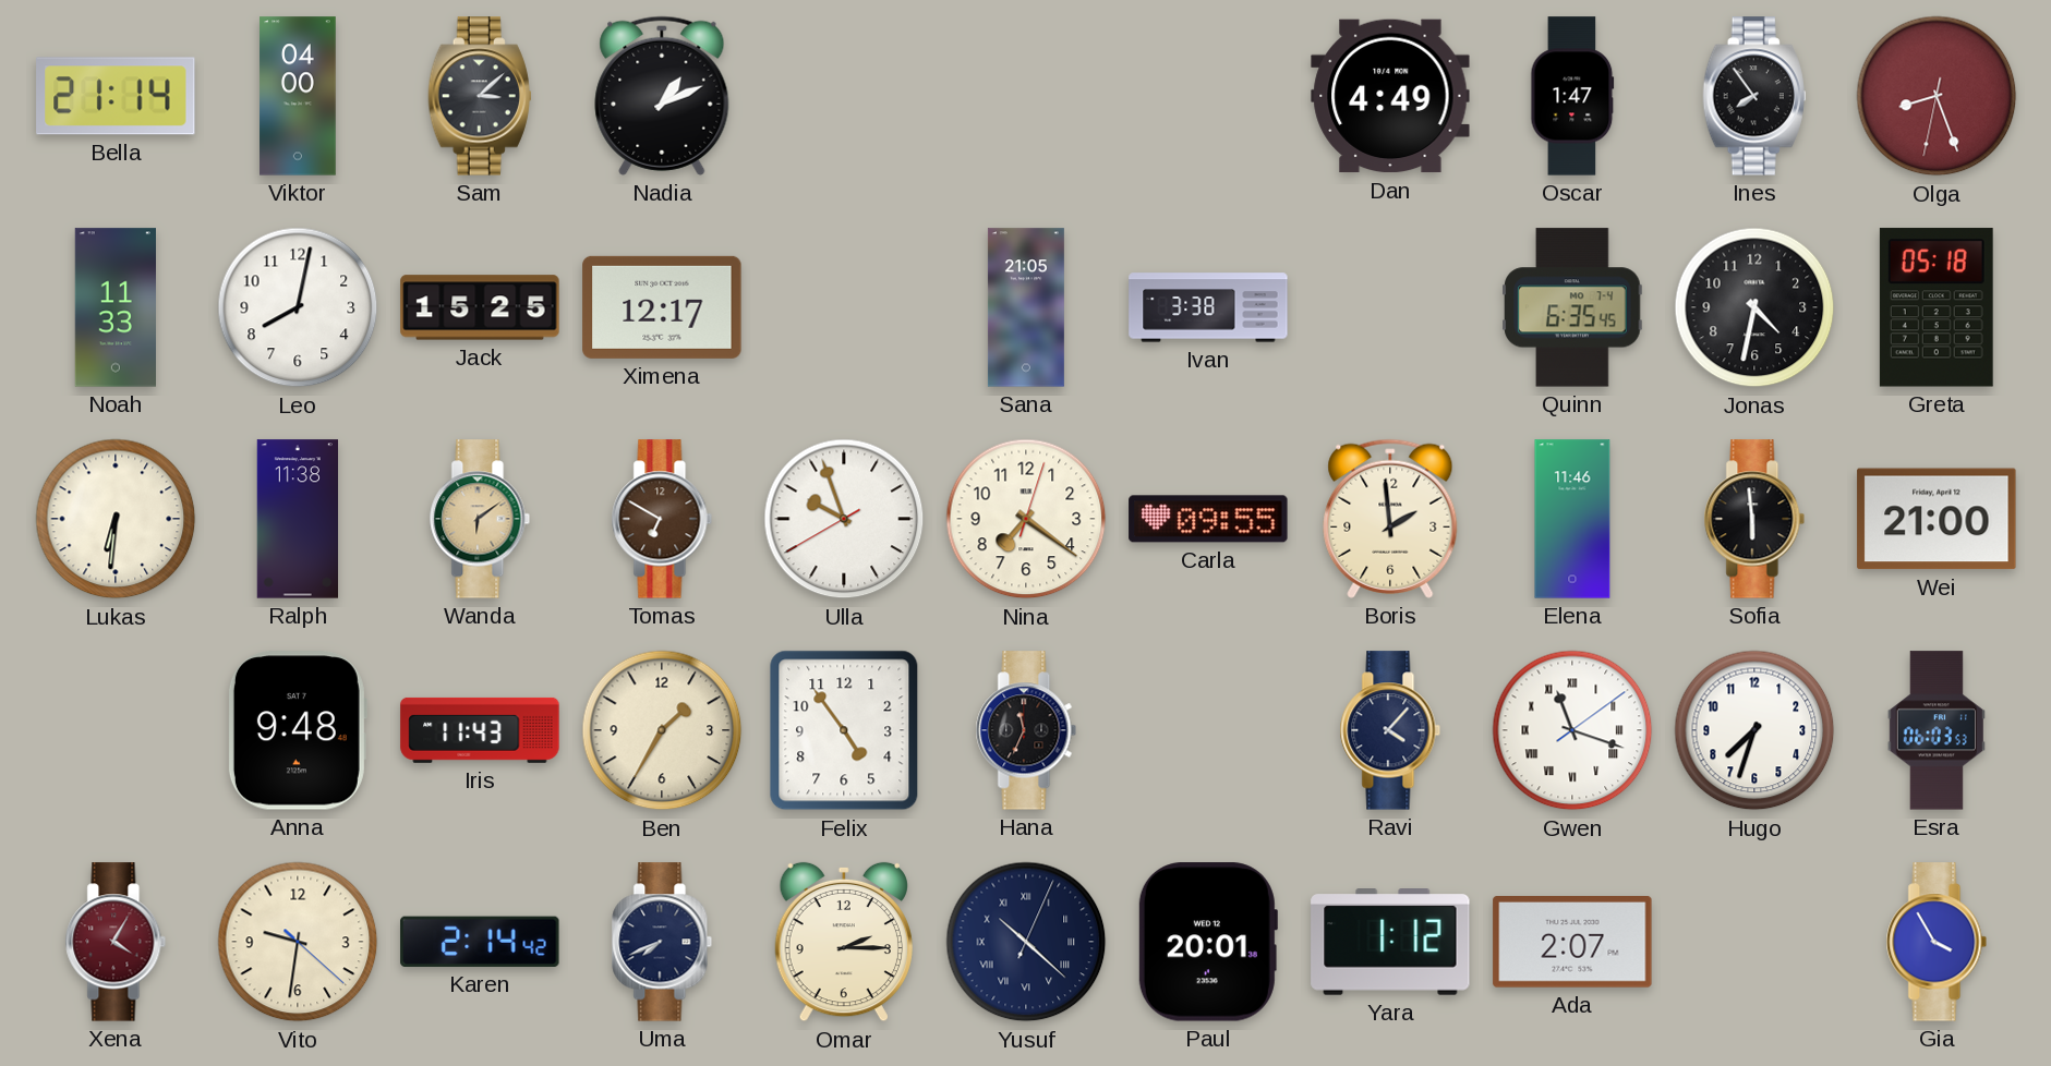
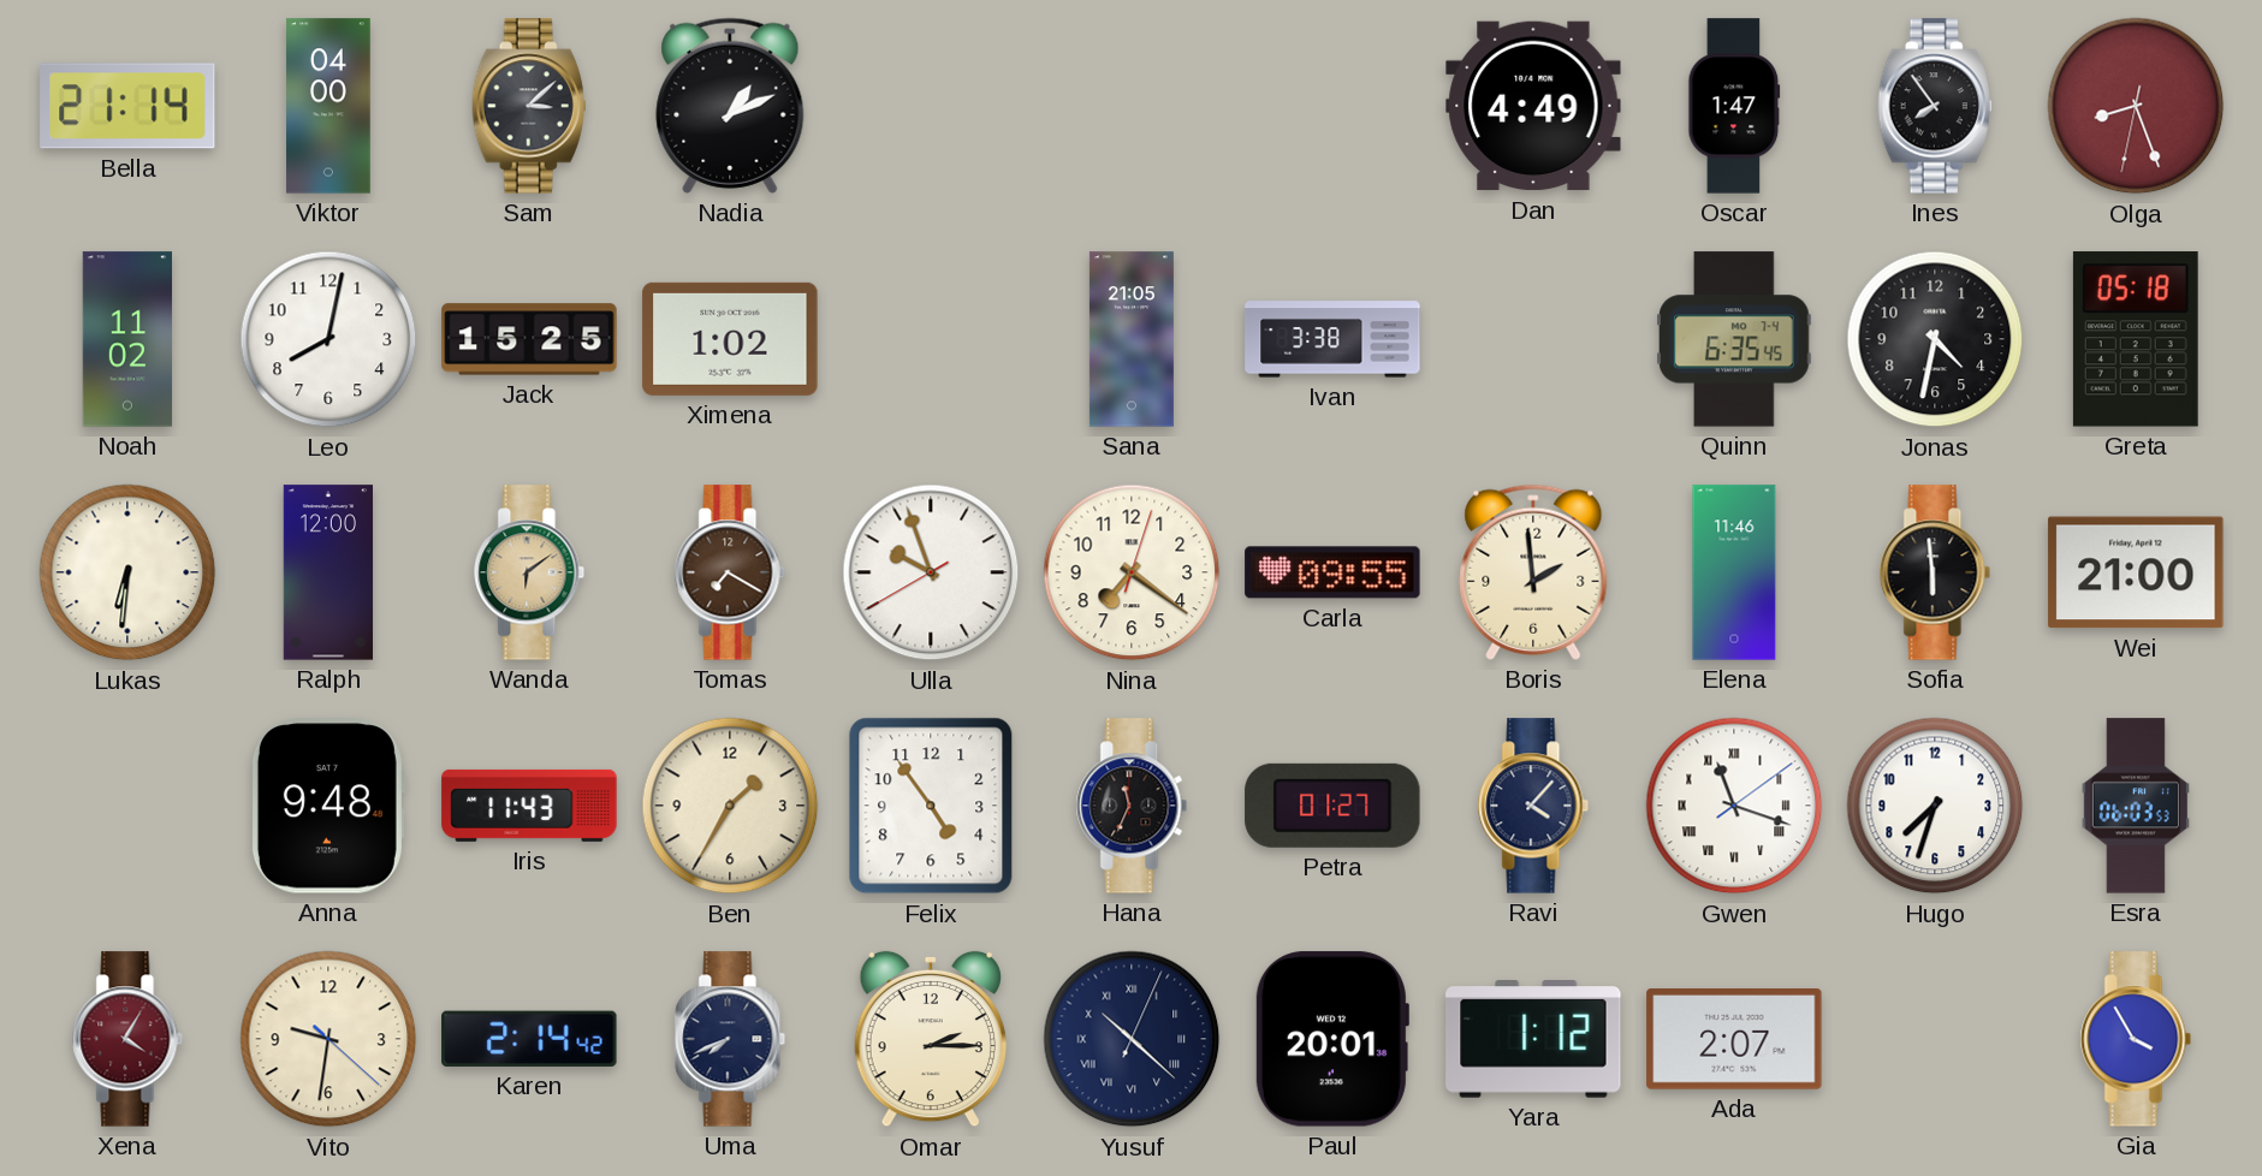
Noah: 11:33 -> 11:02 (126, 339)
Ximena: 12:17 -> 1:02 (730, 339)
Ralph: 11:38 -> 12:00 (327, 572)
Tomas: 6:50 -> 7:20 (730, 572)
Petra: none -> 01:27 (1332, 806)
